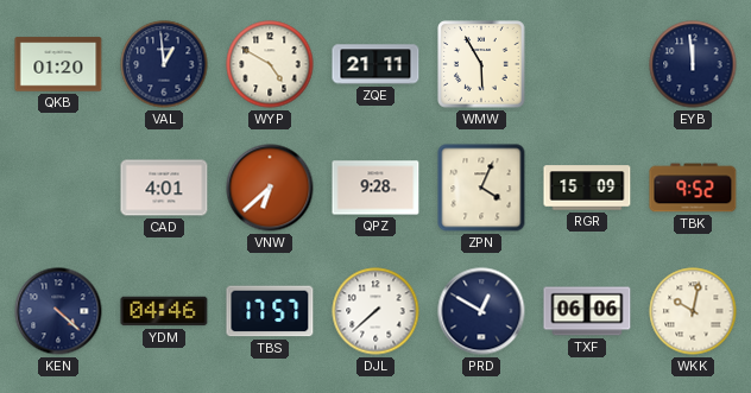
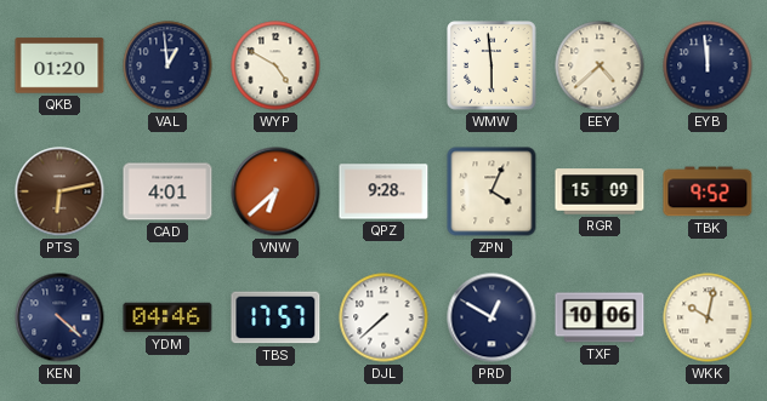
ZQE: 21:11 -> none (375, 64)
WMW: 5:55 -> 5:59 (492, 65)
EEY: none -> 4:38 (600, 65)
PTS: none -> 6:13 (59, 191)
TXF: 06:06 -> 10:06 (600, 317)
